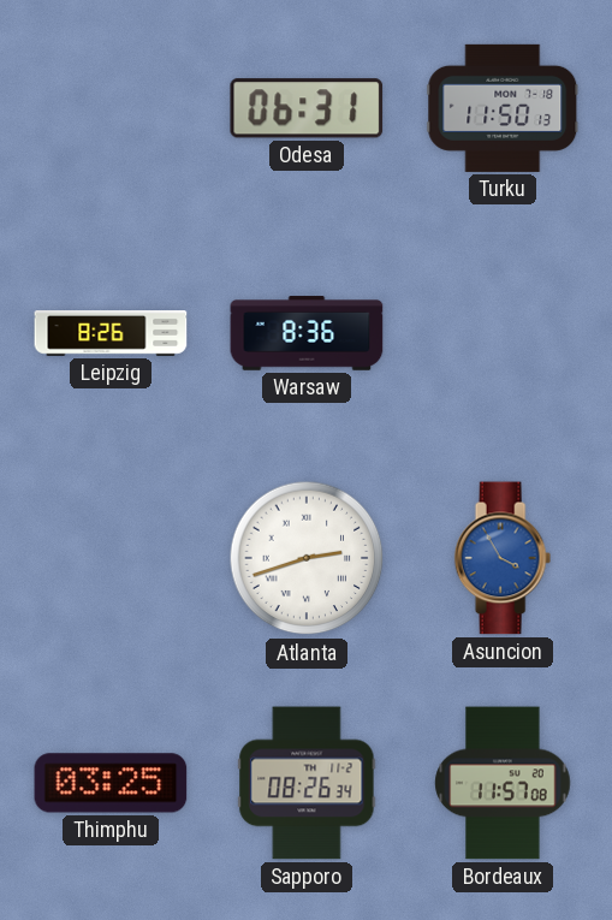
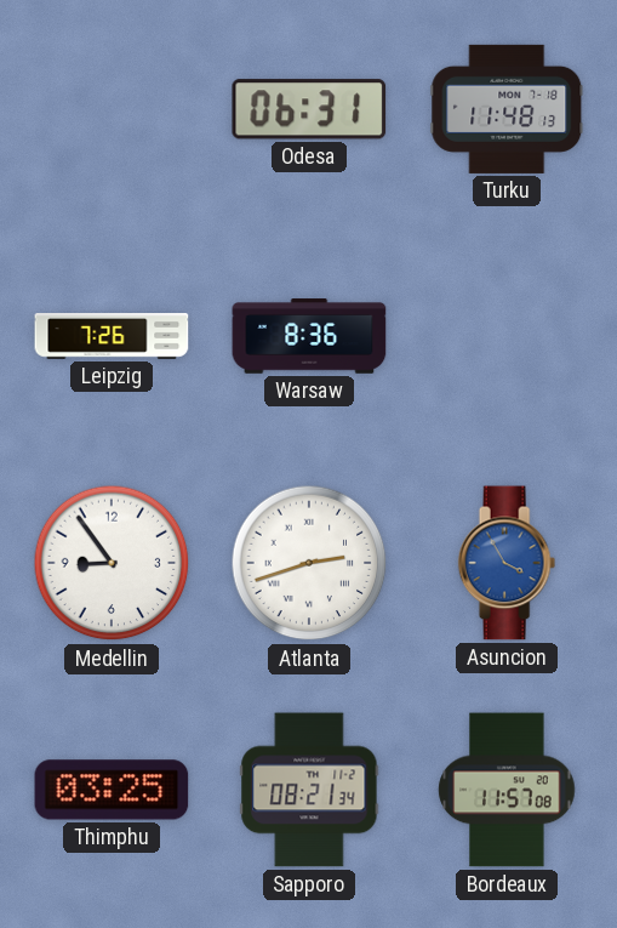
Turku: 11:50 -> 11:48 (507, 109)
Leipzig: 8:26 -> 7:26 (112, 337)
Medellin: none -> 8:54 (112, 563)
Sapporo: 08:26 -> 08:21 (309, 790)
